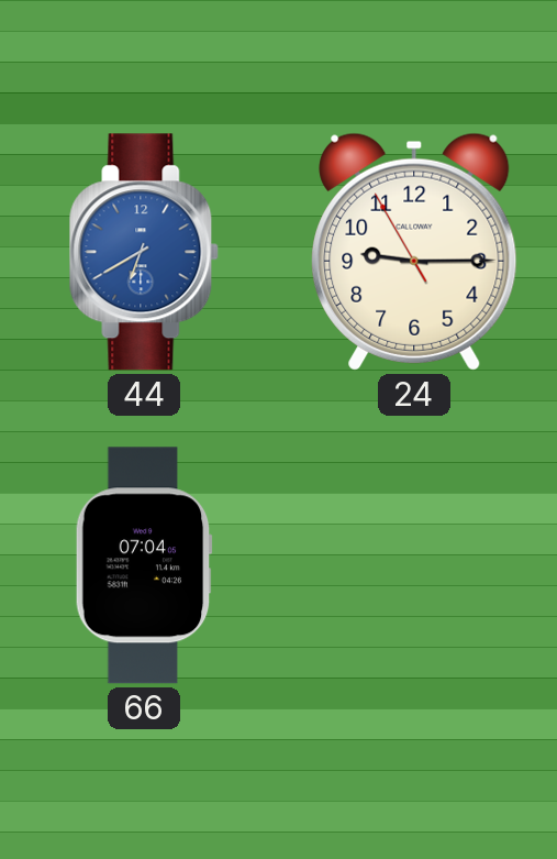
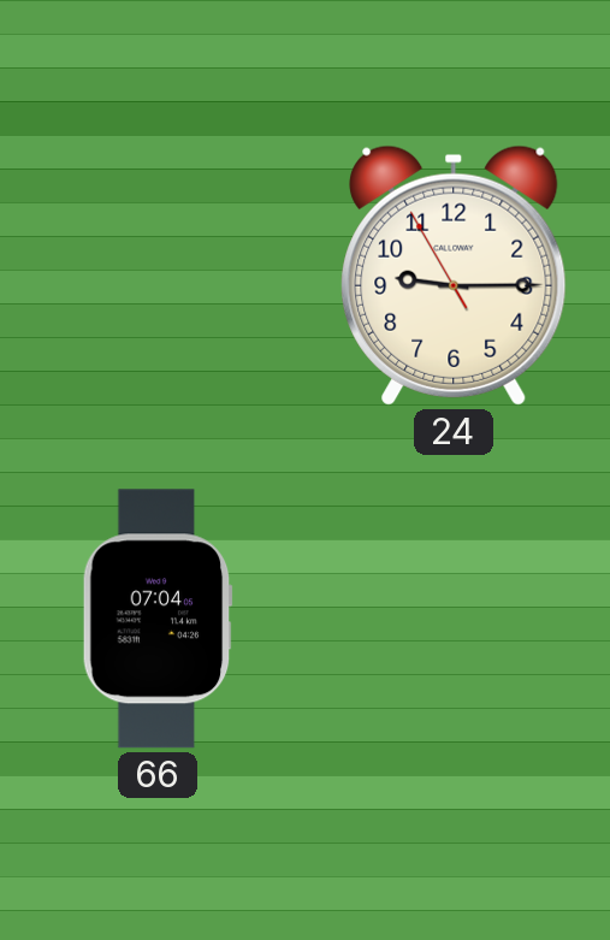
44: 6:40 -> none (144, 252)
